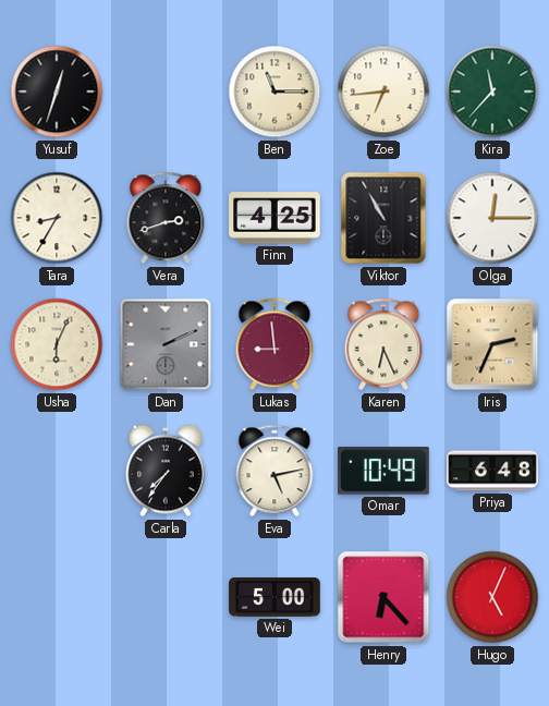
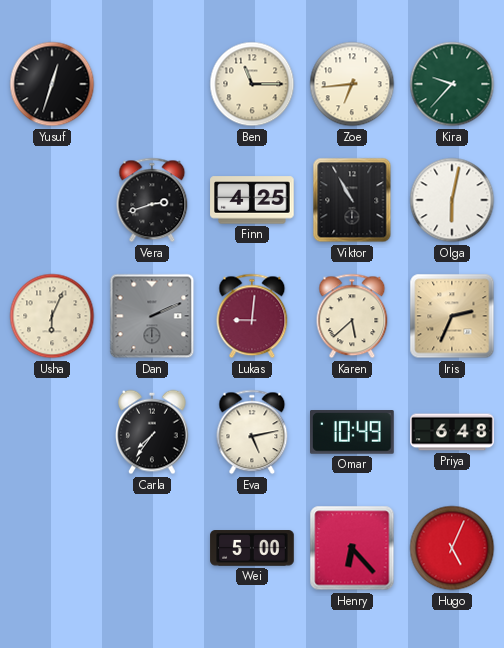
Kira: 11:37 -> 9:37 (452, 84)
Tara: 8:35 -> none (57, 218)
Olga: 12:15 -> 6:02 (452, 200)
Lukas: 8:59 -> 9:01 (252, 316)
Karen: 6:26 -> 5:38 (352, 316)
